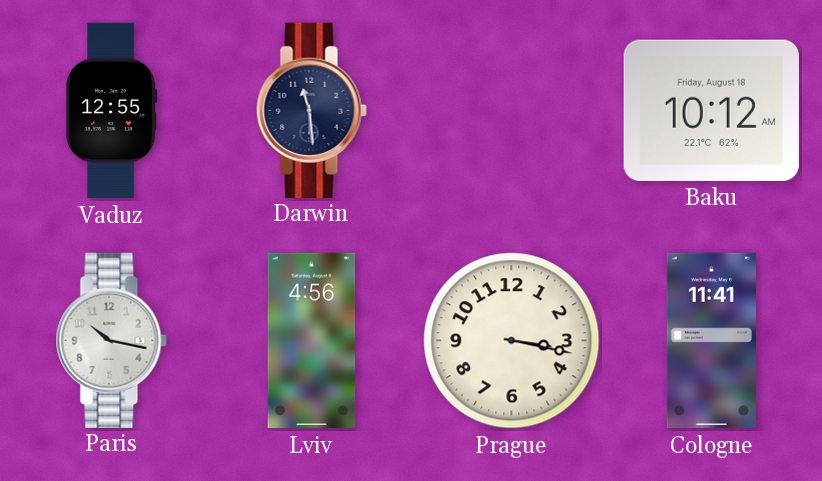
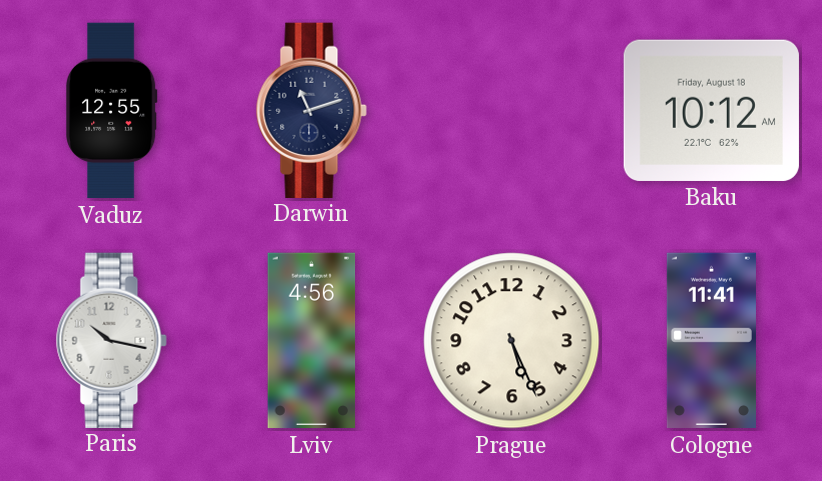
Darwin: 11:29 -> 11:12 (311, 110)
Prague: 3:17 -> 5:26 (512, 341)
